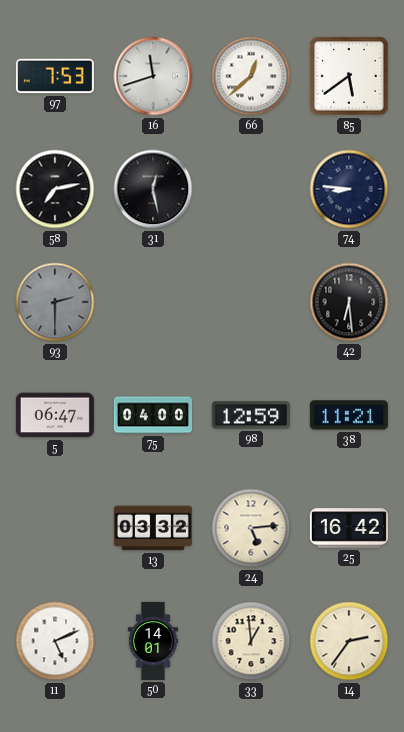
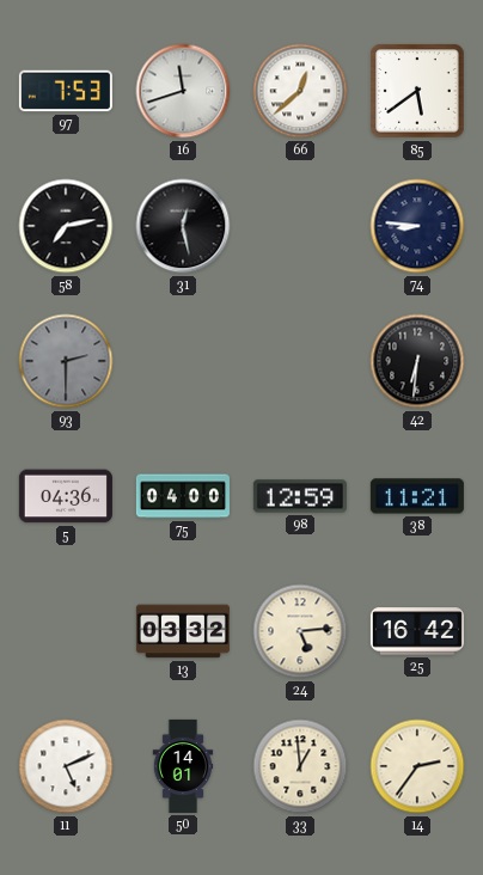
42: 6:29 -> 6:31 (417, 361)
5: 06:47 -> 04:36 (66, 496)
